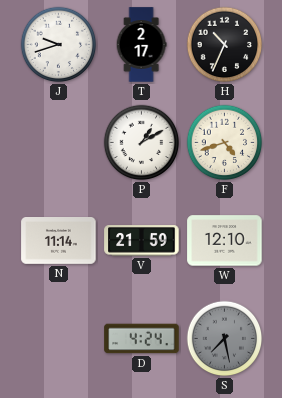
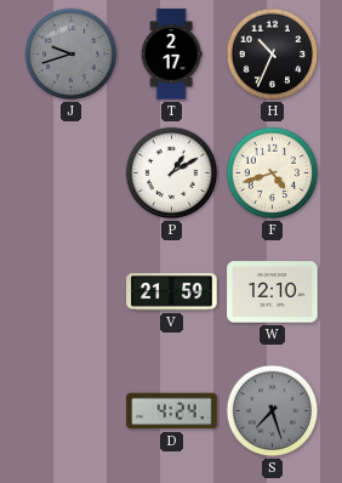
J dial: white -> grey (72, 55)
N: 11:14 -> none (59, 241)
S: 7:28 -> 7:27 (273, 411)
